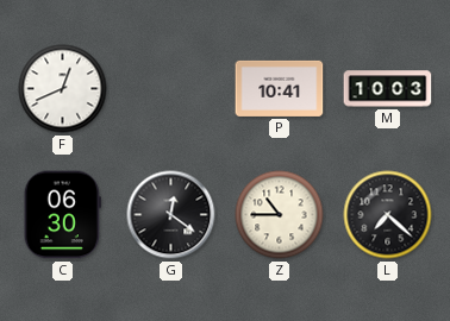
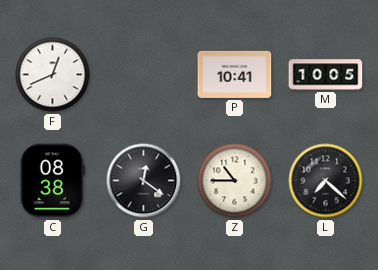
M: 10:03 -> 10:05 (326, 75)
C: 06:30 -> 08:38 (52, 181)
